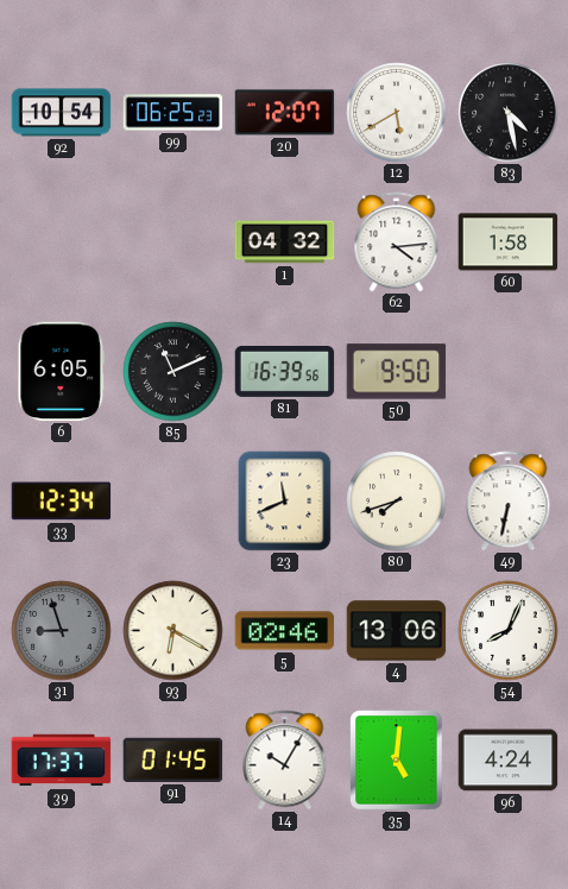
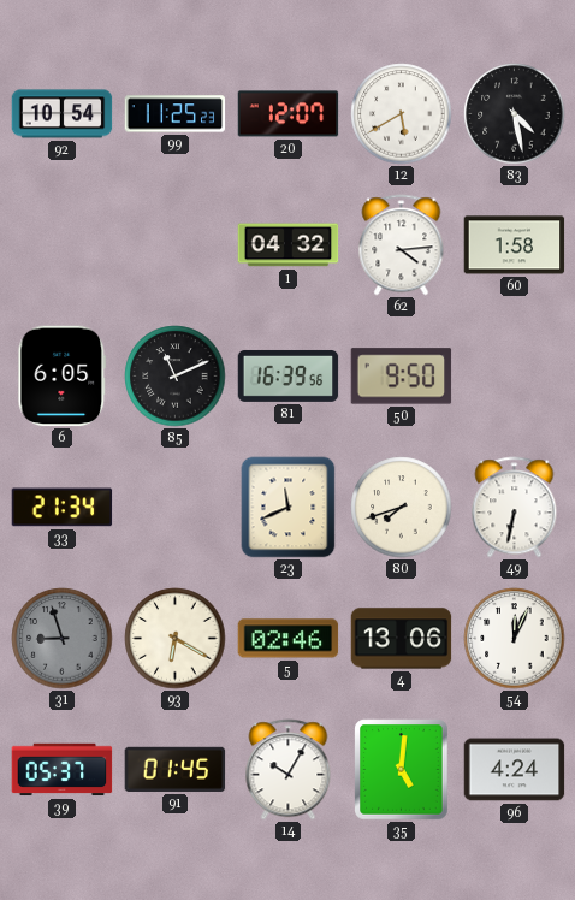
99: 06:25 -> 11:25 (176, 114)
33: 12:34 -> 21:34 (63, 508)
54: 8:04 -> 12:04 (515, 639)
39: 17:37 -> 05:37 (63, 770)
